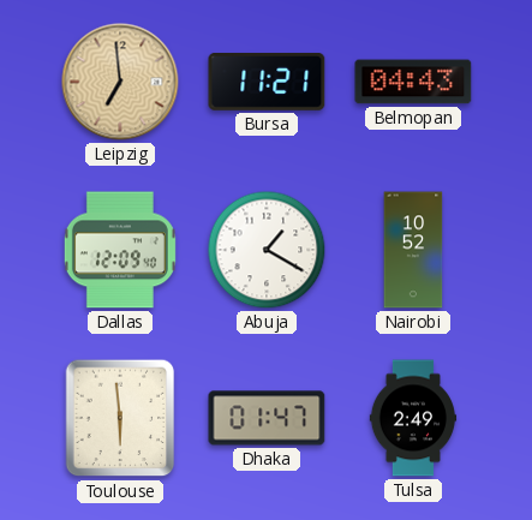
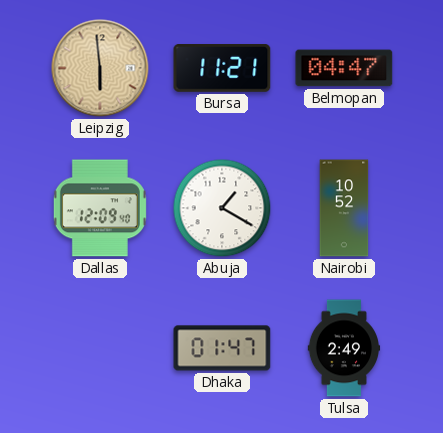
Leipzig: 6:59 -> 5:59 (100, 68)
Belmopan: 04:43 -> 04:47 (344, 68)
Toulouse: 5:59 -> none (120, 418)
